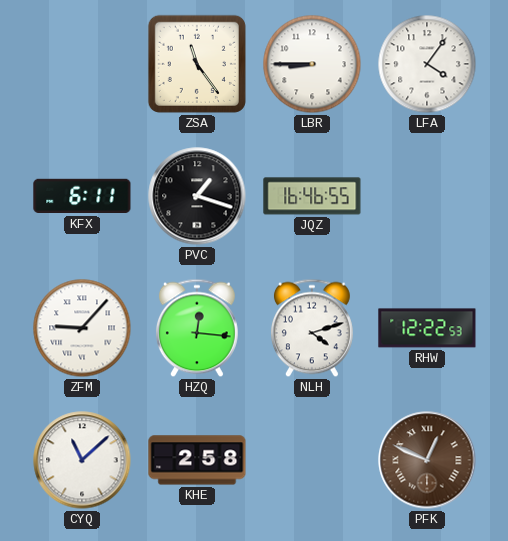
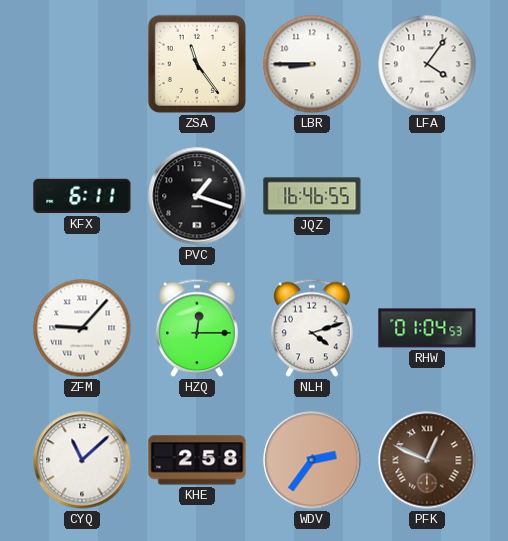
HZQ: 12:16 -> 12:15 (197, 328)
RHW: 12:22 -> 01:04 (427, 328)
WDV: none -> 2:36 (312, 460)
